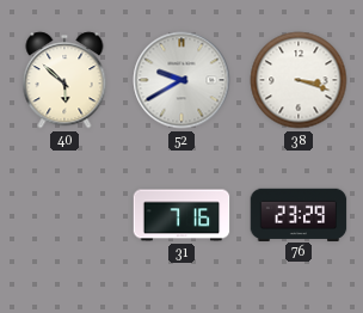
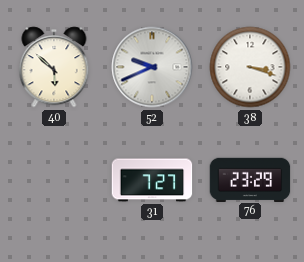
52: 9:40 -> 9:41 (152, 67)
31: 7:16 -> 7:27 (152, 180)
